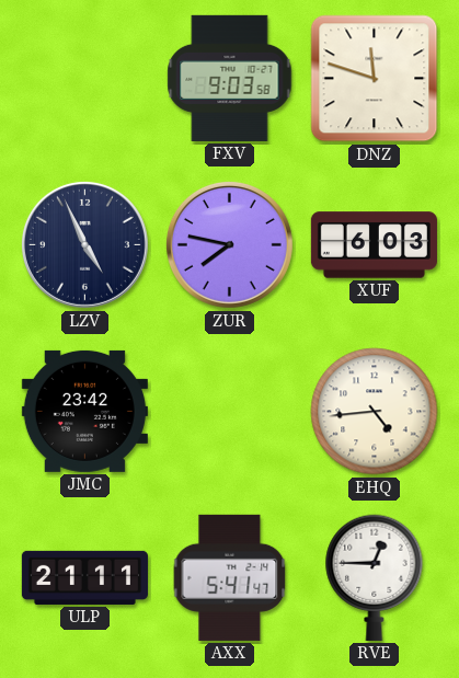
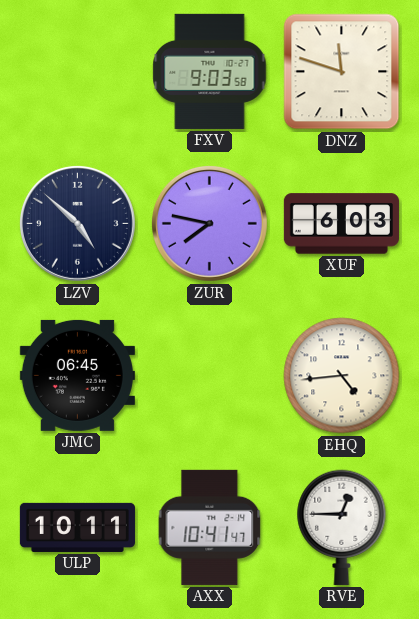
LZV: 4:56 -> 4:52 (77, 223)
JMC: 23:42 -> 06:45 (77, 375)
ULP: 21:11 -> 10:11 (77, 527)
AXX: 5:41 -> 10:41 (210, 527)
